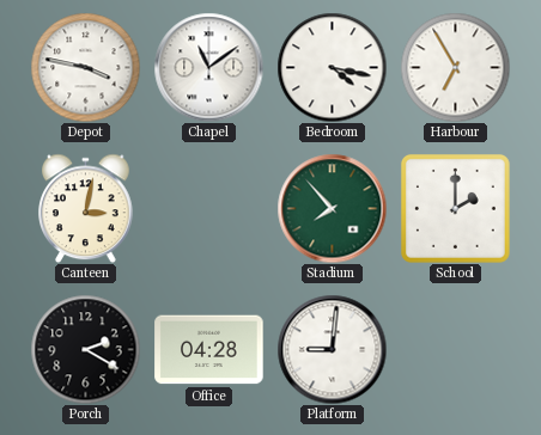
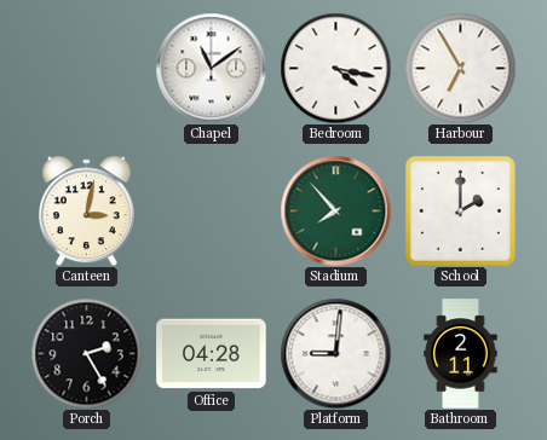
Depot: 3:47 -> none (85, 67)
Porch: 2:20 -> 2:25 (86, 353)
Bathroom: none -> 2:11 (461, 354)
